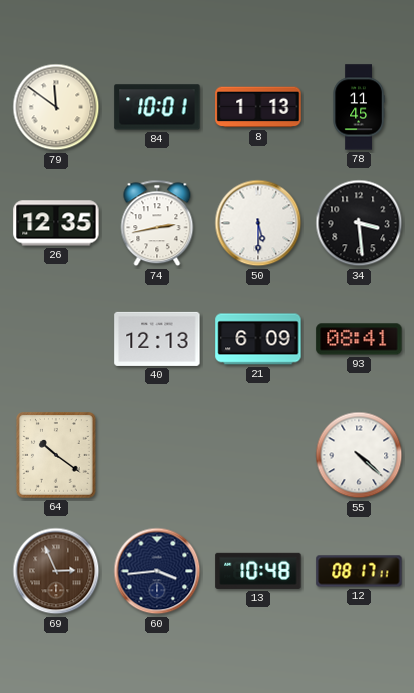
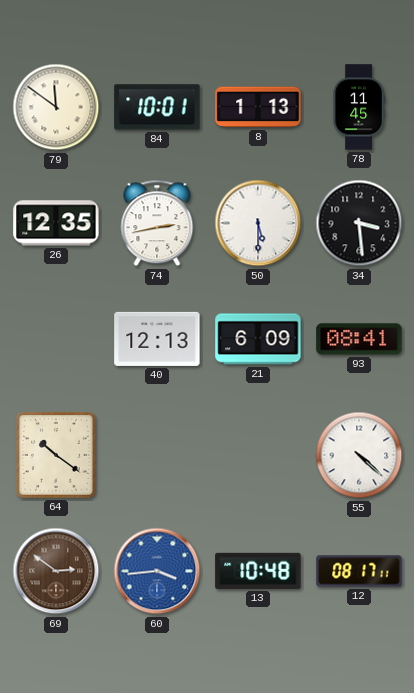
69: 2:56 -> 2:51 (56, 571)
60 dial: navy -> blue (157, 571)
